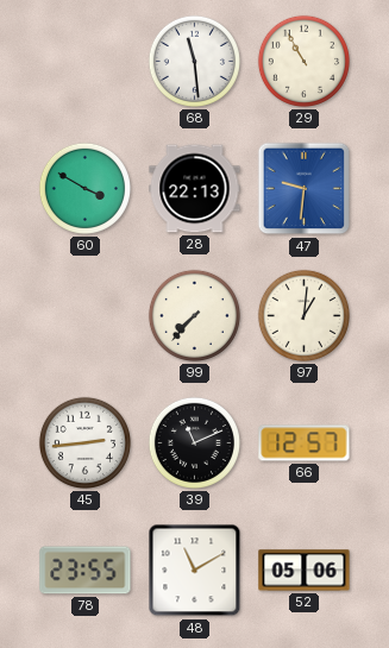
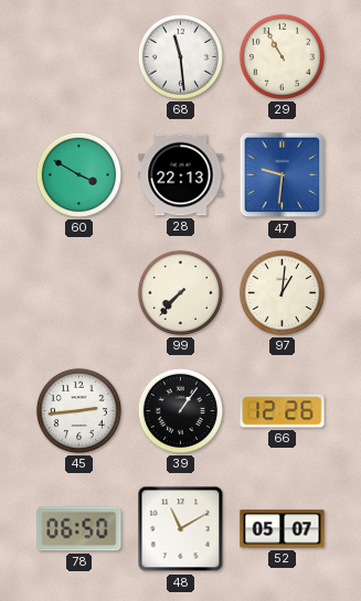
39: 11:11 -> 1:06 (180, 410)
66: 12:57 -> 12:26 (283, 411)
78: 23:55 -> 06:50 (79, 529)
52: 05:06 -> 05:07 (283, 529)
